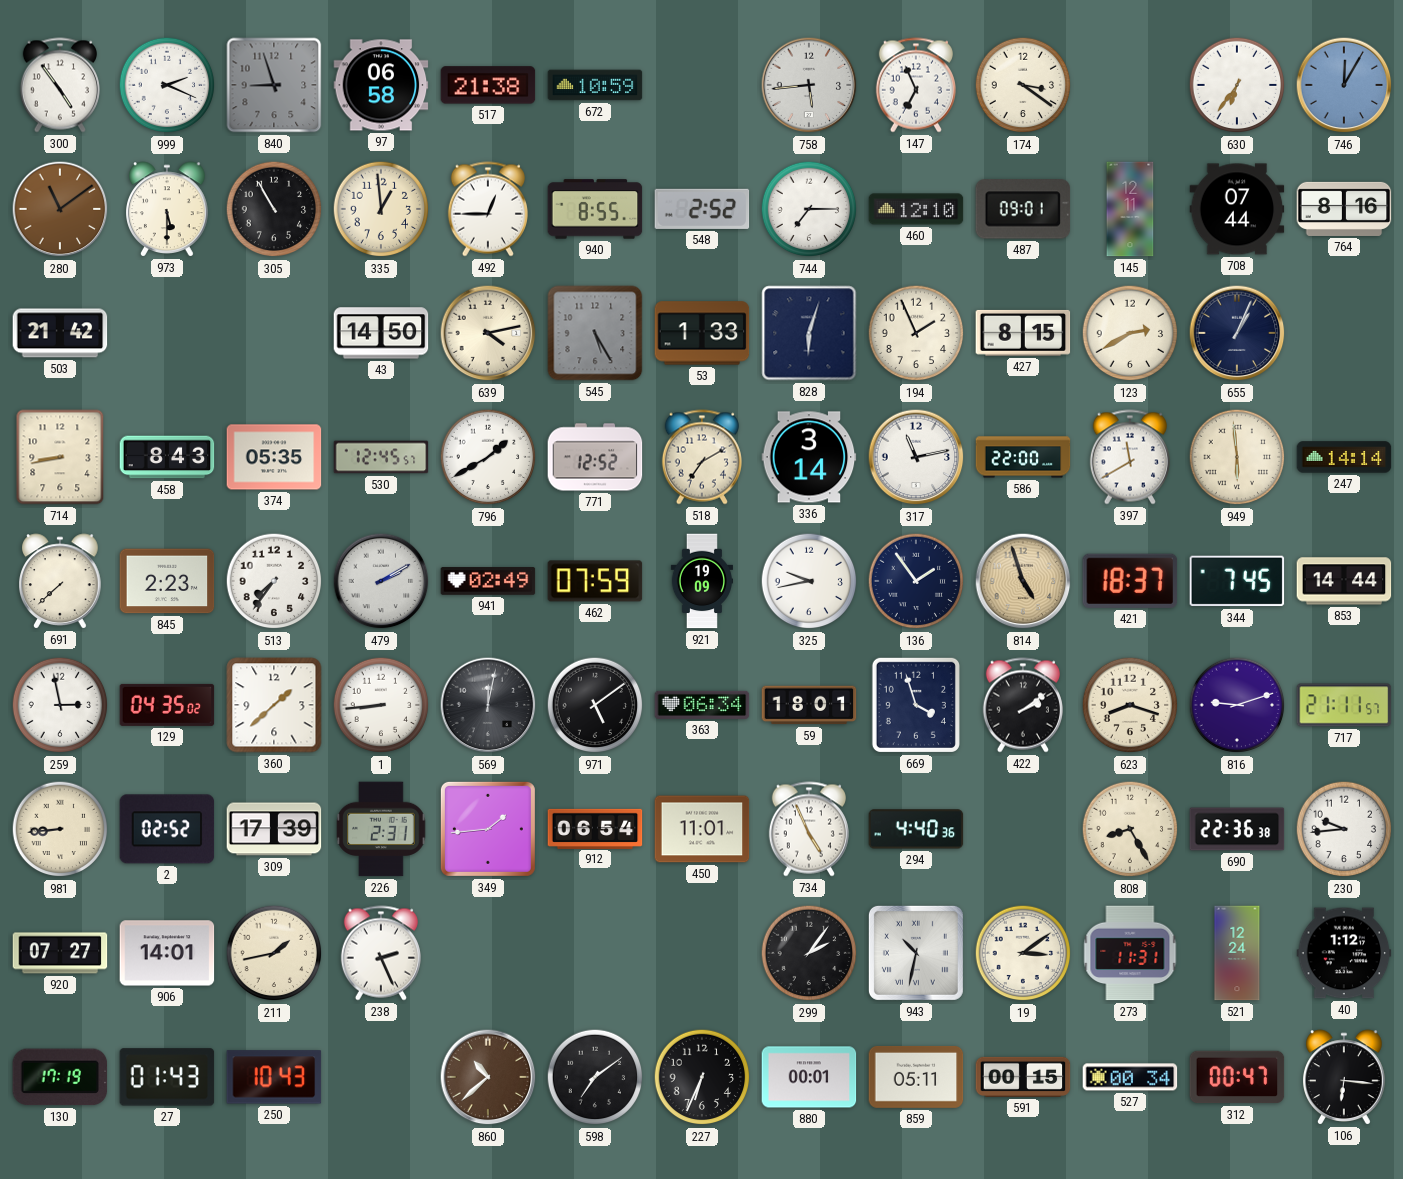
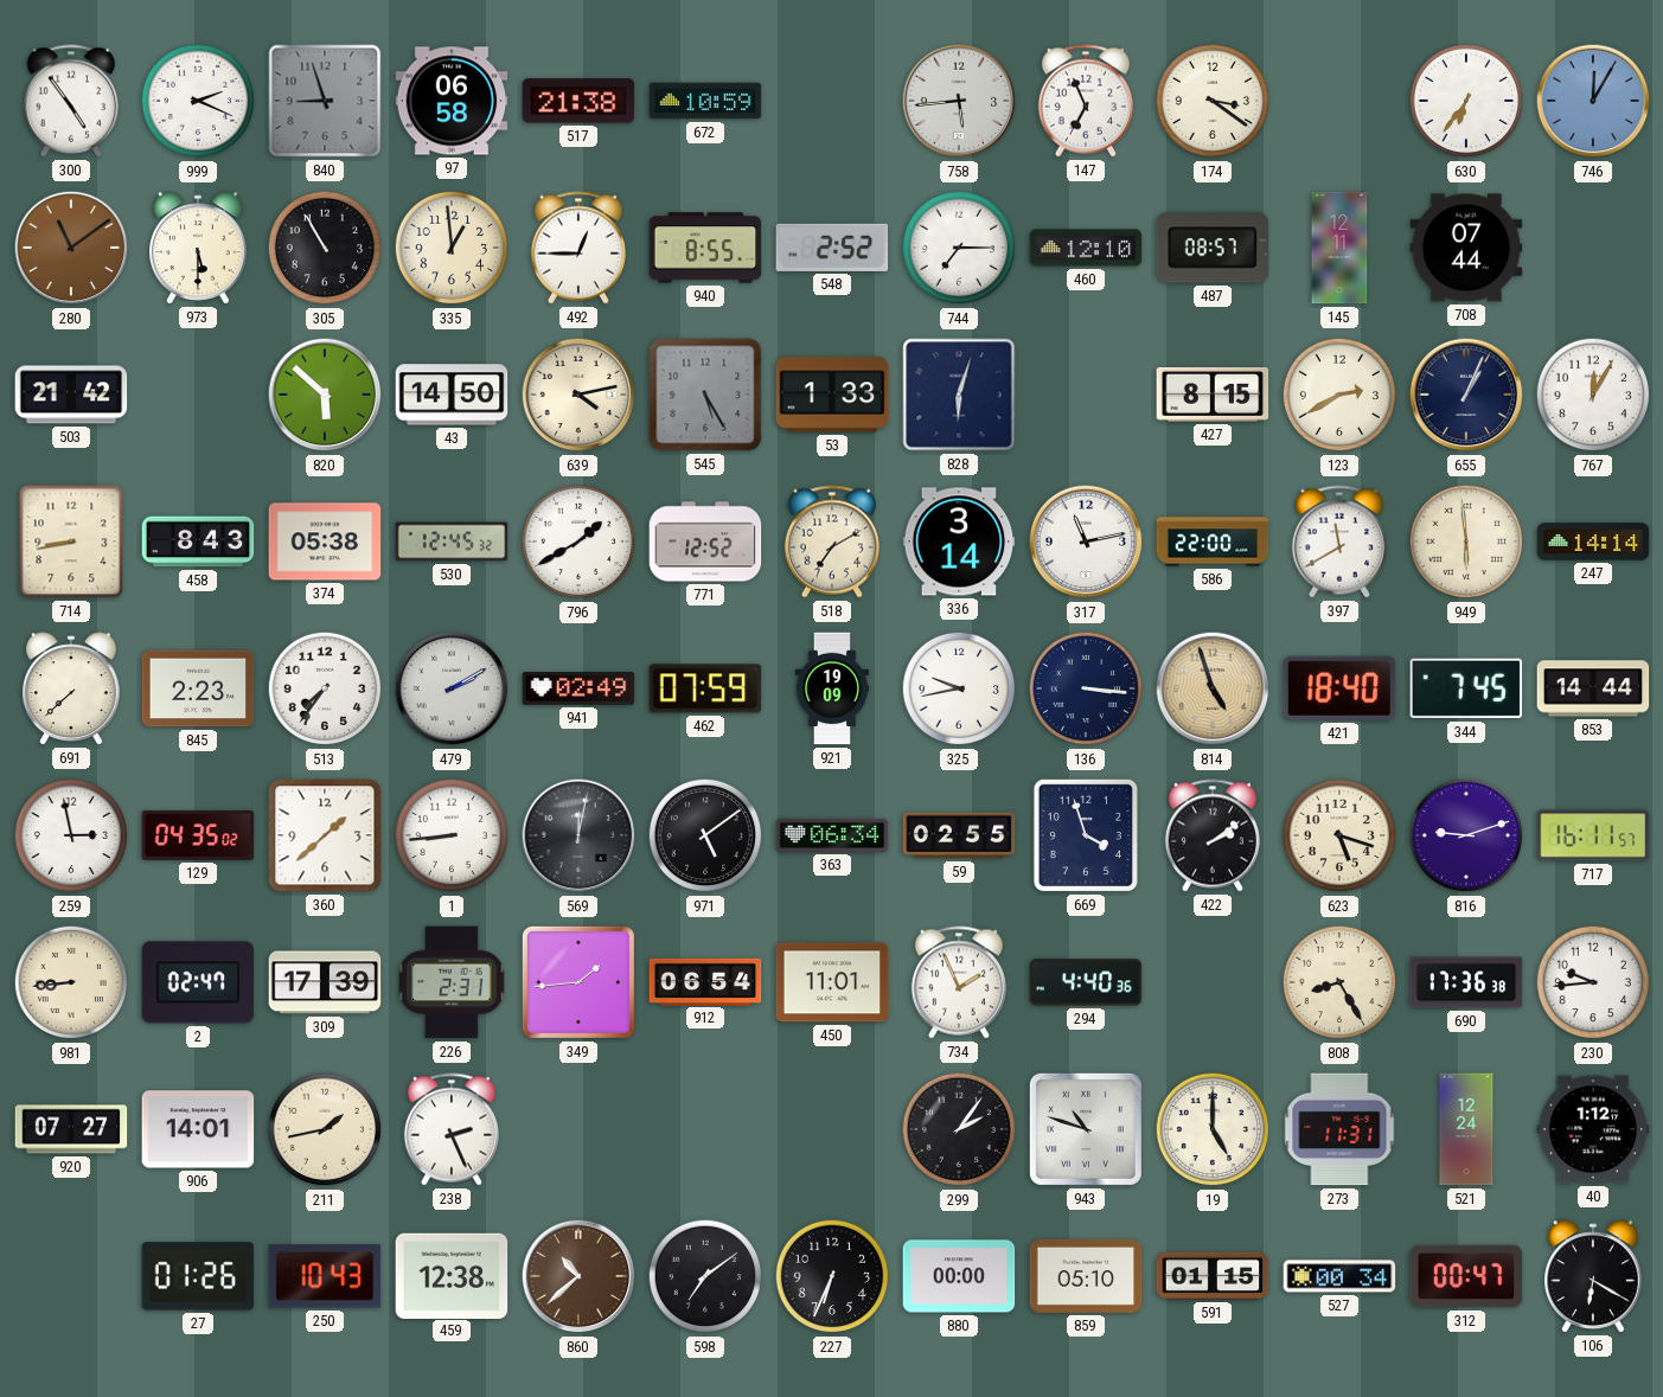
487: 09:01 -> 08:57 (1213, 248)
764: 8:16 -> none (1344, 209)
820: none -> 5:52 (325, 395)
194: 1:56 -> none (916, 333)
767: none -> 12:05 (1593, 395)
374: 05:35 -> 05:38 (325, 542)
530: 12:45:57 -> 12:45:32 (452, 542)
136: 1:54 -> 3:16 (1086, 688)
421: 18:37 -> 18:40 (1339, 688)
59: 18:01 -> 02:55 (959, 835)
623: 8:18 -> 5:18 (1339, 835)
717: 21:11 -> 16:11 (1593, 835)
2: 02:52 -> 02:47 (198, 982)
734: 4:56 -> 1:56 (959, 982)
690: 22:36 -> 17:36 (1466, 982)
943: 10:32 -> 10:48 (1086, 1129)
19: 3:09 -> 5:00 (1213, 1129)
130: 17:19 -> none (60, 1077)
27: 01:43 -> 01:26 (198, 1276)
459: none -> 12:38 (452, 1275)
880: 00:01 -> 00:00 (959, 1276)
859: 05:11 -> 05:10 (1086, 1276)
591: 00:15 -> 01:15 (1213, 1276)
106: 6:16 -> 6:20 (1594, 1276)
